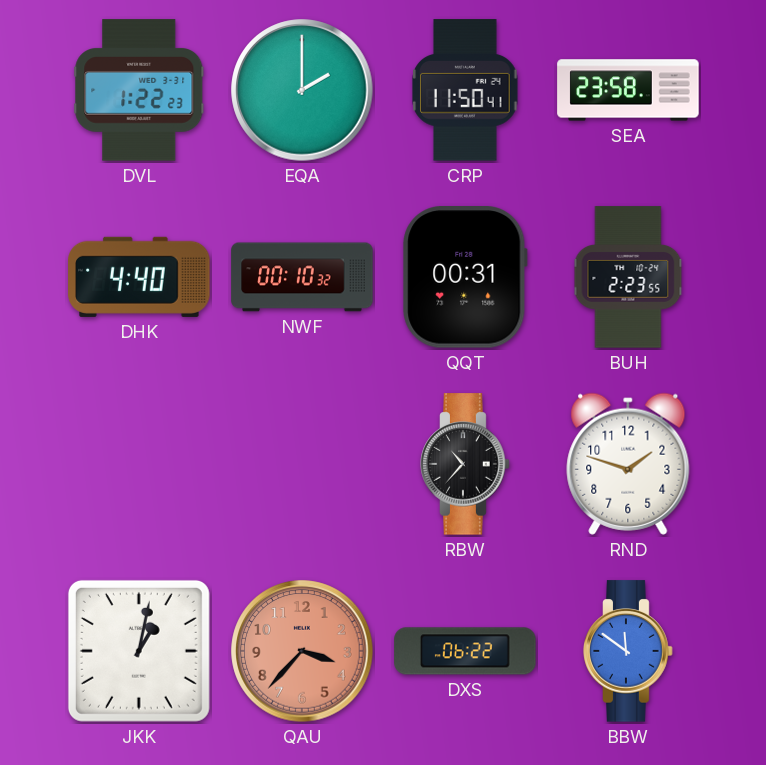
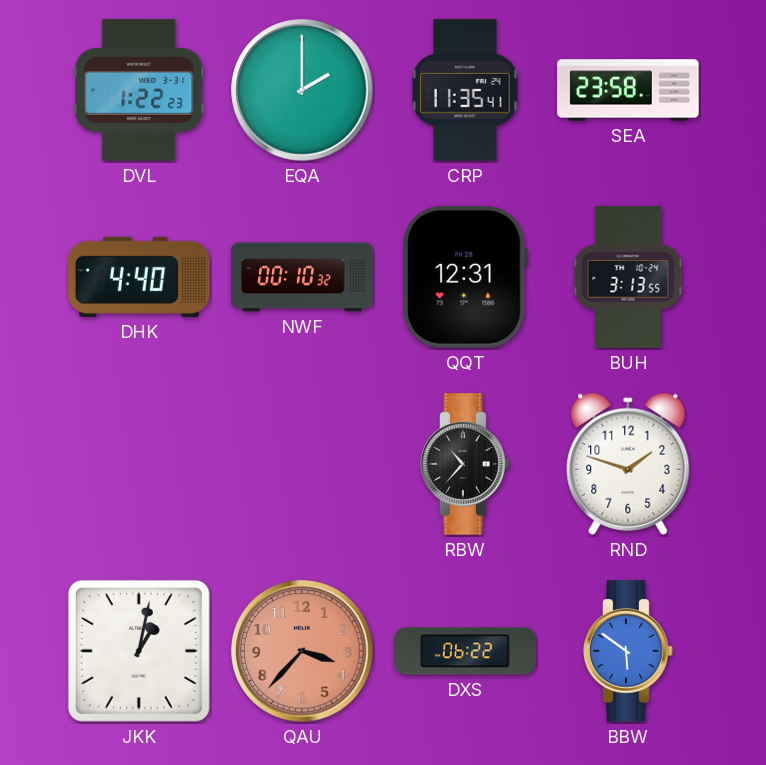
CRP: 11:50 -> 11:35 (465, 90)
QQT: 00:31 -> 12:31 (465, 278)
BUH: 2:23 -> 3:13 (628, 277)
BBW: 11:51 -> 5:51 (628, 651)
